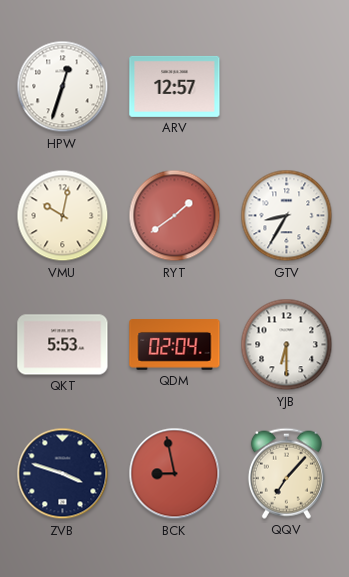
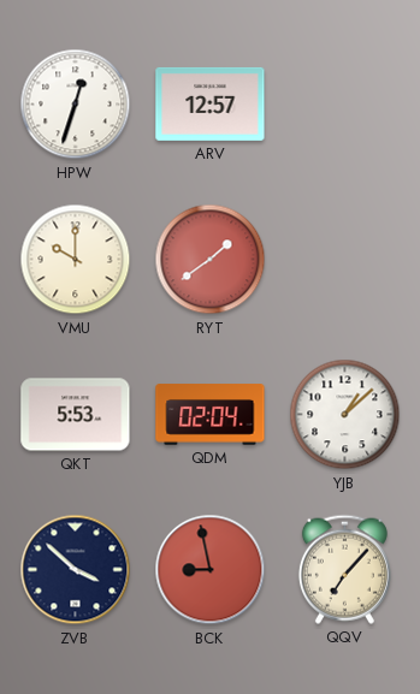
VMU: 10:02 -> 10:00 (76, 260)
GTV: 8:35 -> none (287, 216)
YJB: 6:30 -> 1:08 (345, 415)
ZVB: 3:48 -> 3:52 (76, 570)
